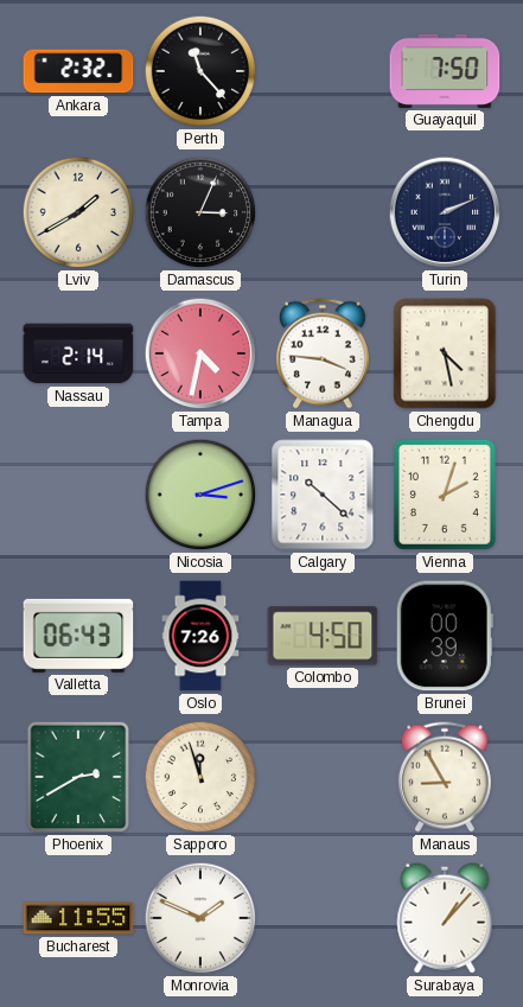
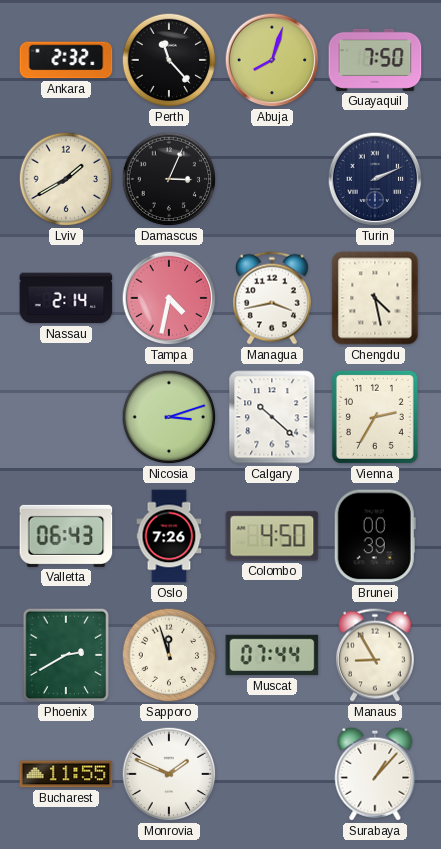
Abuja: none -> 8:03 (272, 60)
Managua: 3:46 -> 3:43 (272, 298)
Vienna: 2:03 -> 2:35 (375, 417)
Muscat: none -> 07:44 (272, 655)
